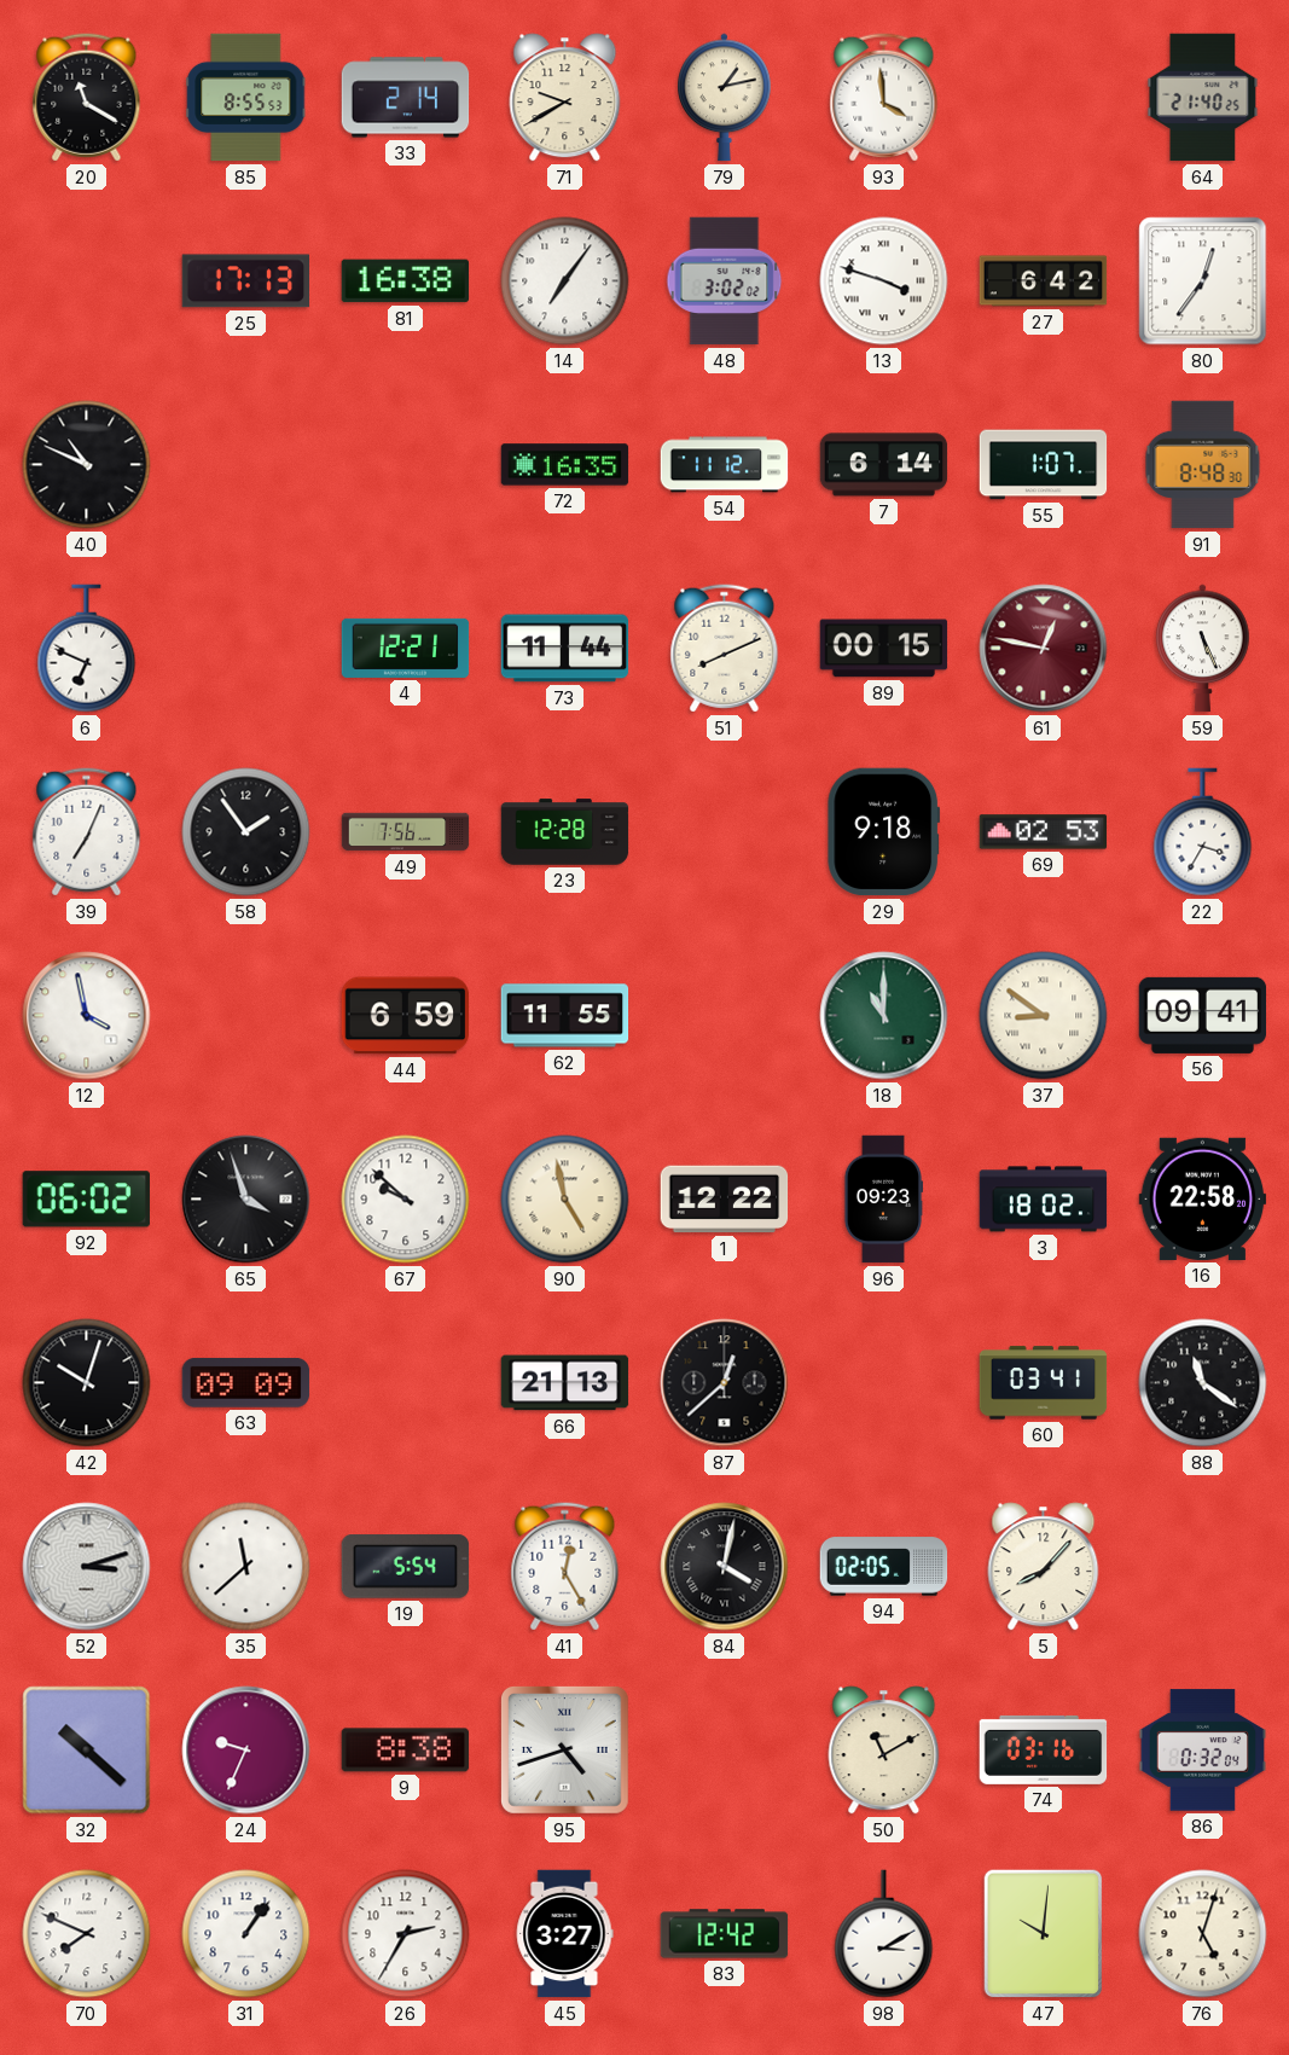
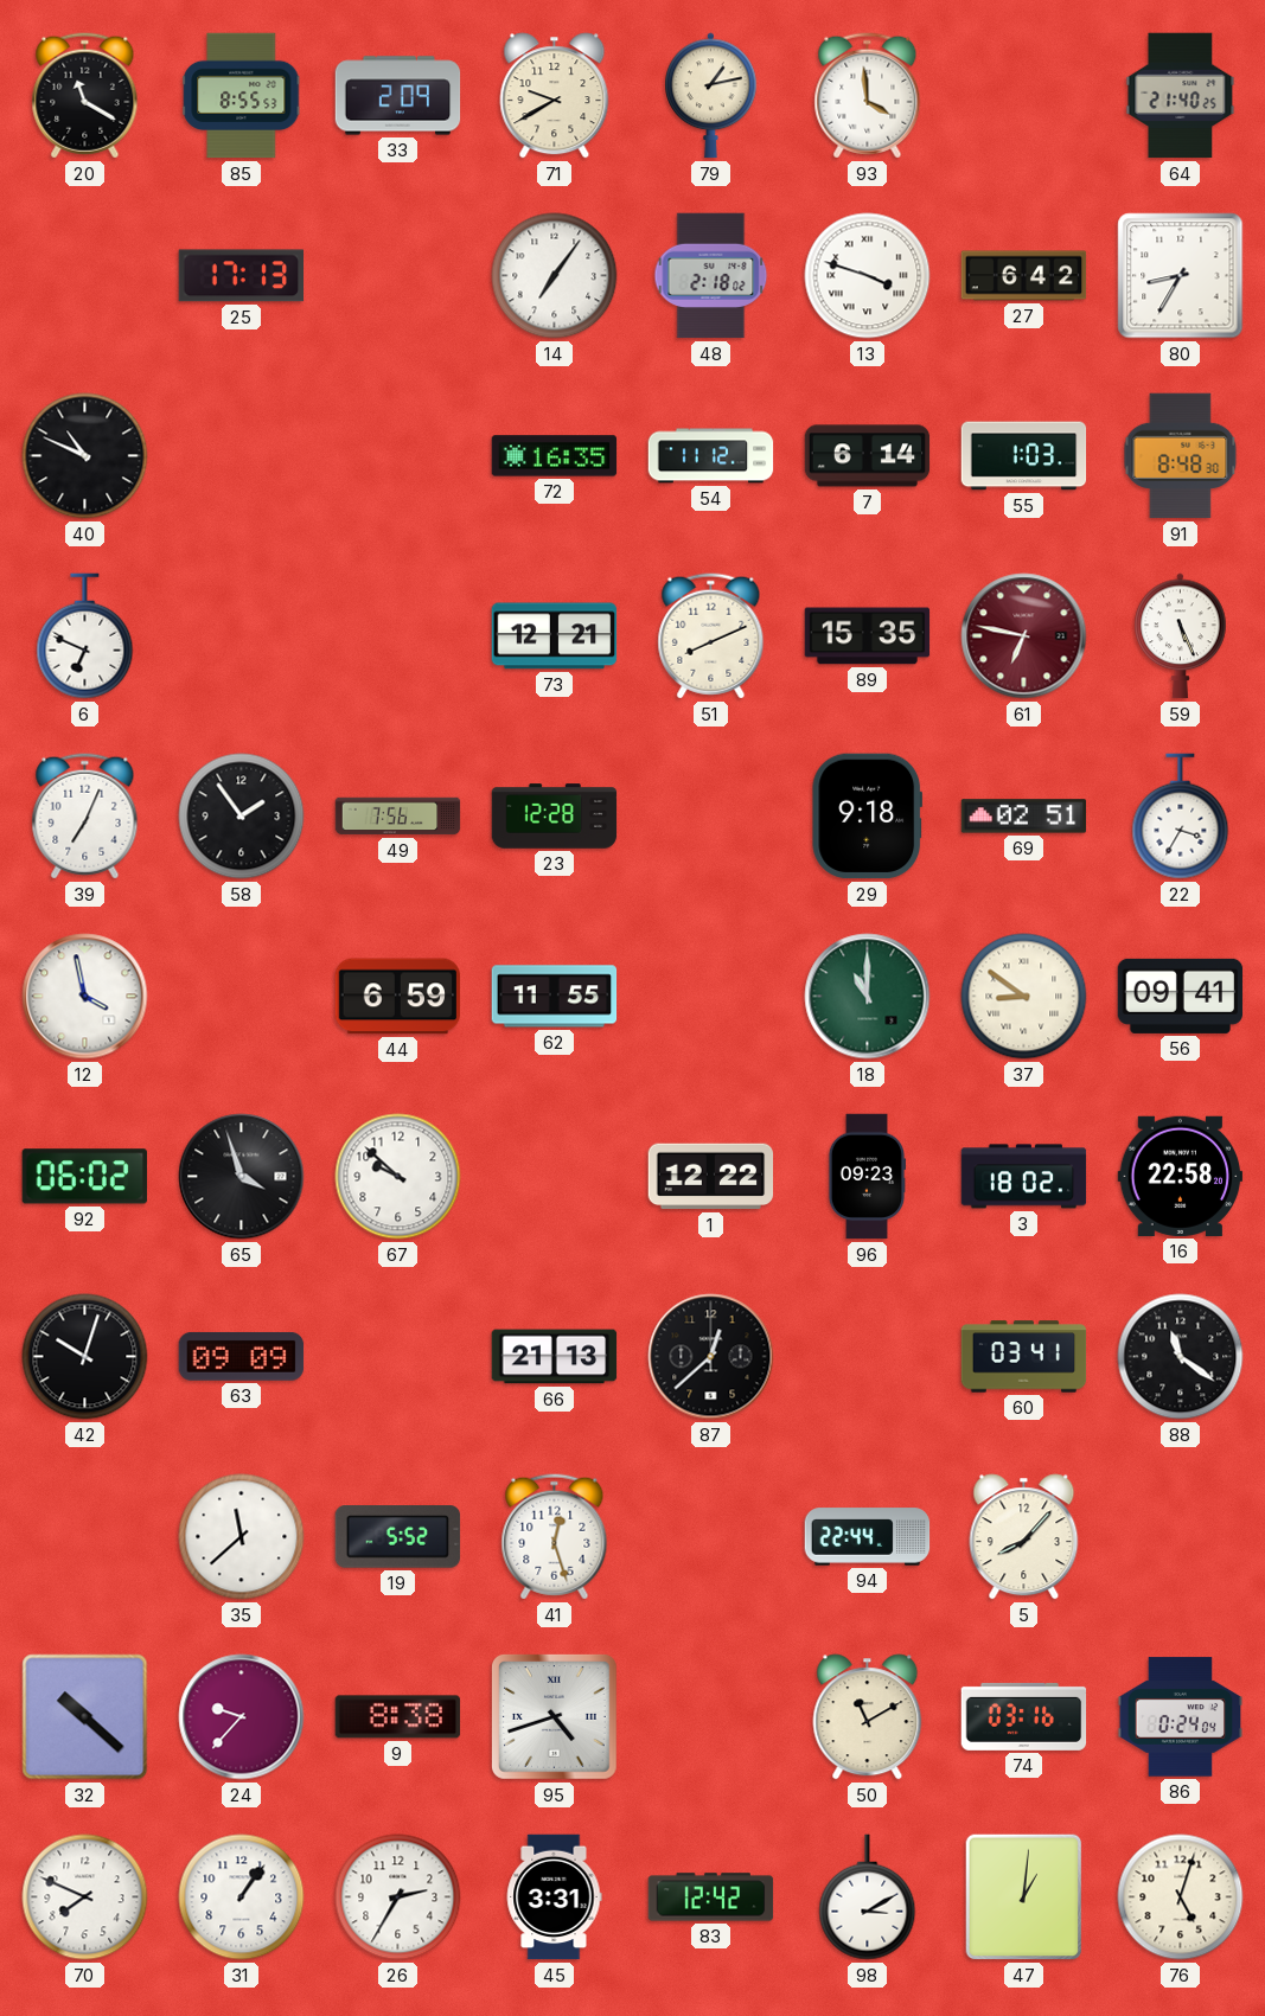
33: 2:14 -> 2:09 (398, 96)
81: 16:38 -> none (406, 281)
48: 3:02 -> 2:18 (711, 276)
80: 12:36 -> 8:35 (1181, 276)
55: 1:07 -> 1:03 (1024, 456)
4: 12:21 -> none (406, 648)
73: 11:44 -> 12:21 (555, 636)
89: 00:15 -> 15:35 (868, 636)
61: 12:47 -> 6:47 (1024, 636)
69: 02:53 -> 02:51 (1024, 817)
90: 4:58 -> none (565, 1200)
52: 3:12 -> none (87, 1567)
19: 5:54 -> 5:52 (398, 1537)
41: 12:25 -> 12:27 (555, 1537)
84: 4:02 -> none (725, 1567)
94: 02:05 -> 22:44 (868, 1537)
24: 9:34 -> 9:37 (242, 1717)
86: 0:32 -> 0:24 (1181, 1717)
45: 3:27 -> 3:31 (554, 1897)
47: 10:01 -> 1:01 (1024, 1897)
